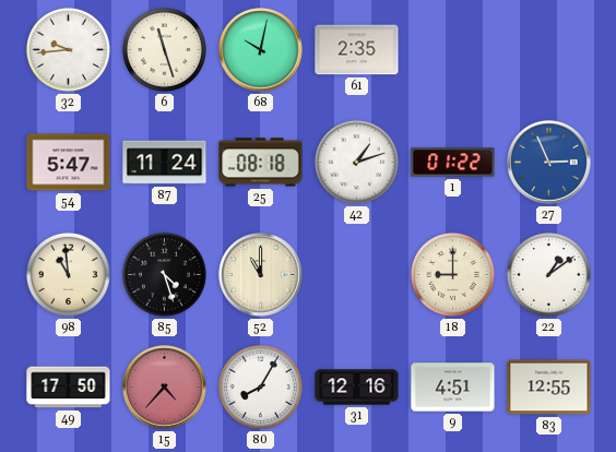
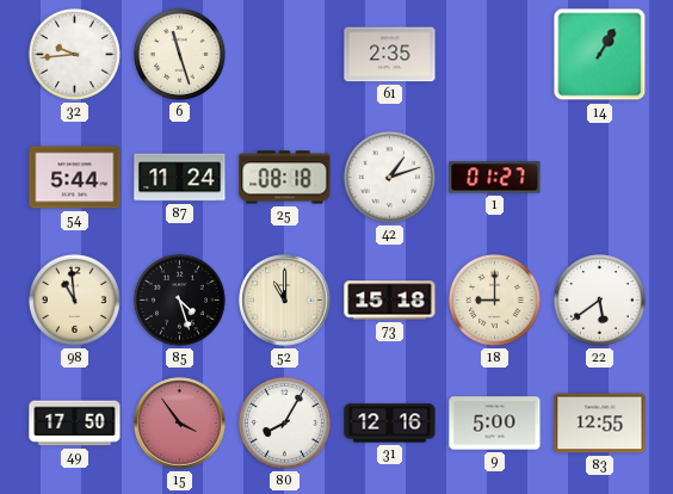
68: 10:02 -> none (261, 50)
14: none -> 1:05 (600, 55)
54: 5:47 -> 5:44 (75, 178)
1: 01:22 -> 01:27 (495, 178)
27: 2:56 -> none (549, 163)
73: none -> 15:18 (390, 301)
22: 1:09 -> 5:39 (599, 300)
15: 4:37 -> 3:54 (180, 424)
9: 4:51 -> 5:00 (495, 424)
